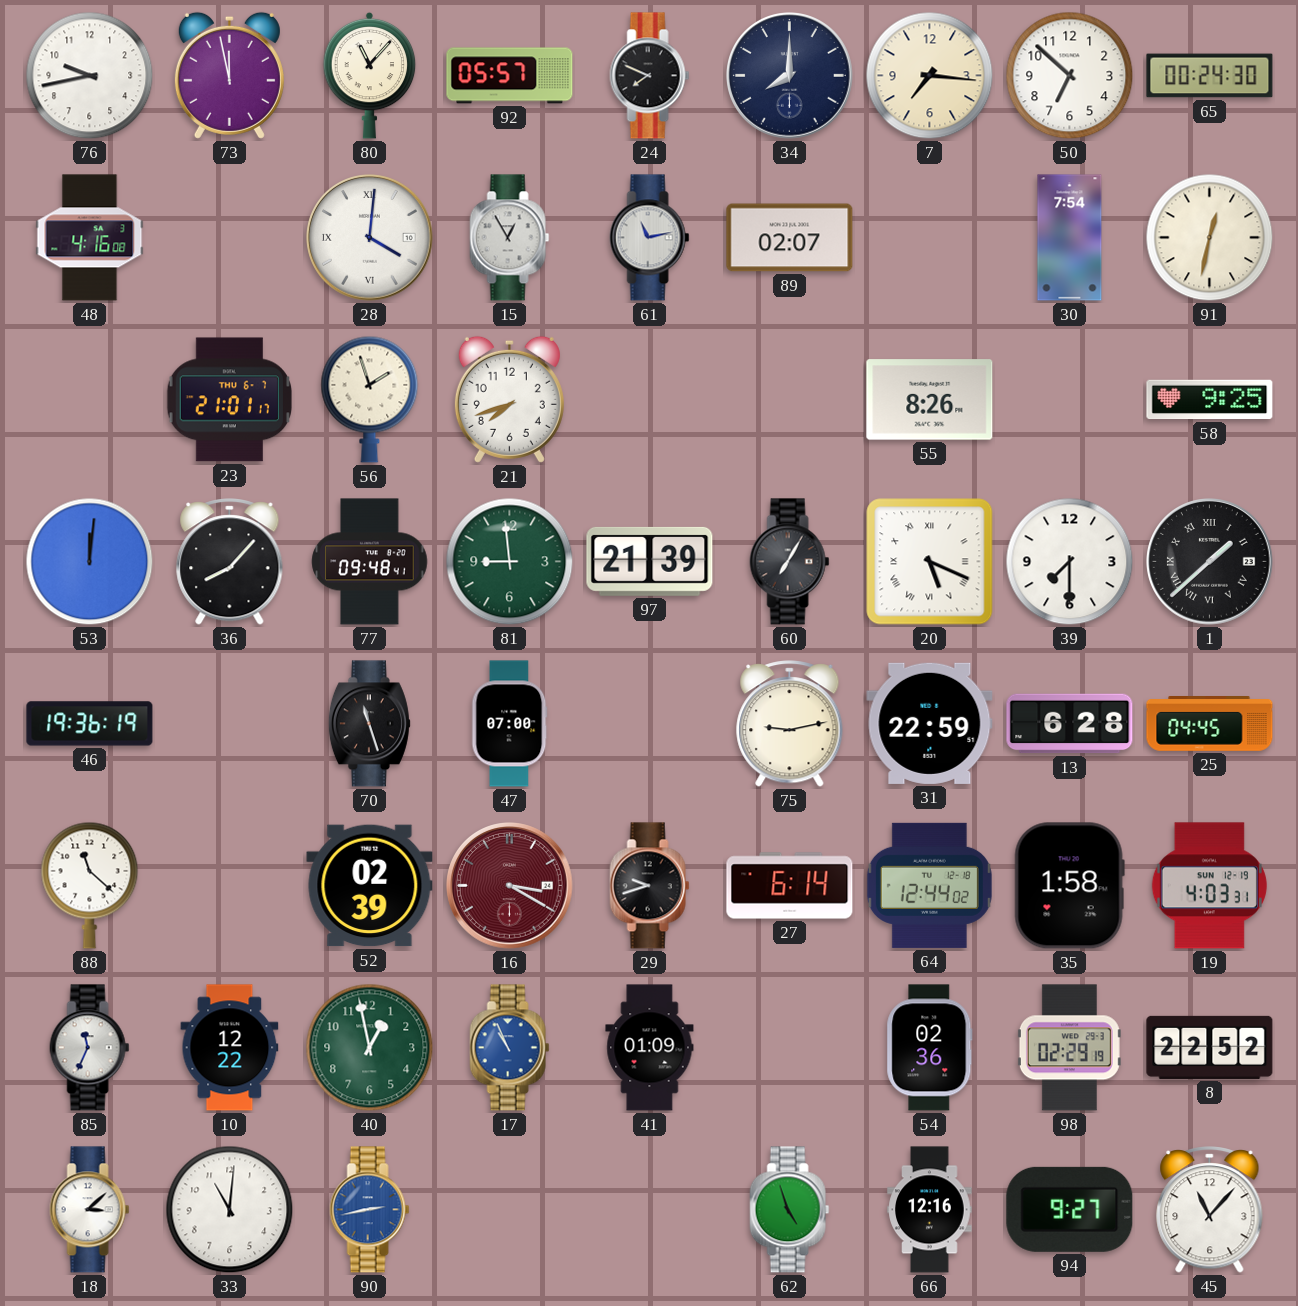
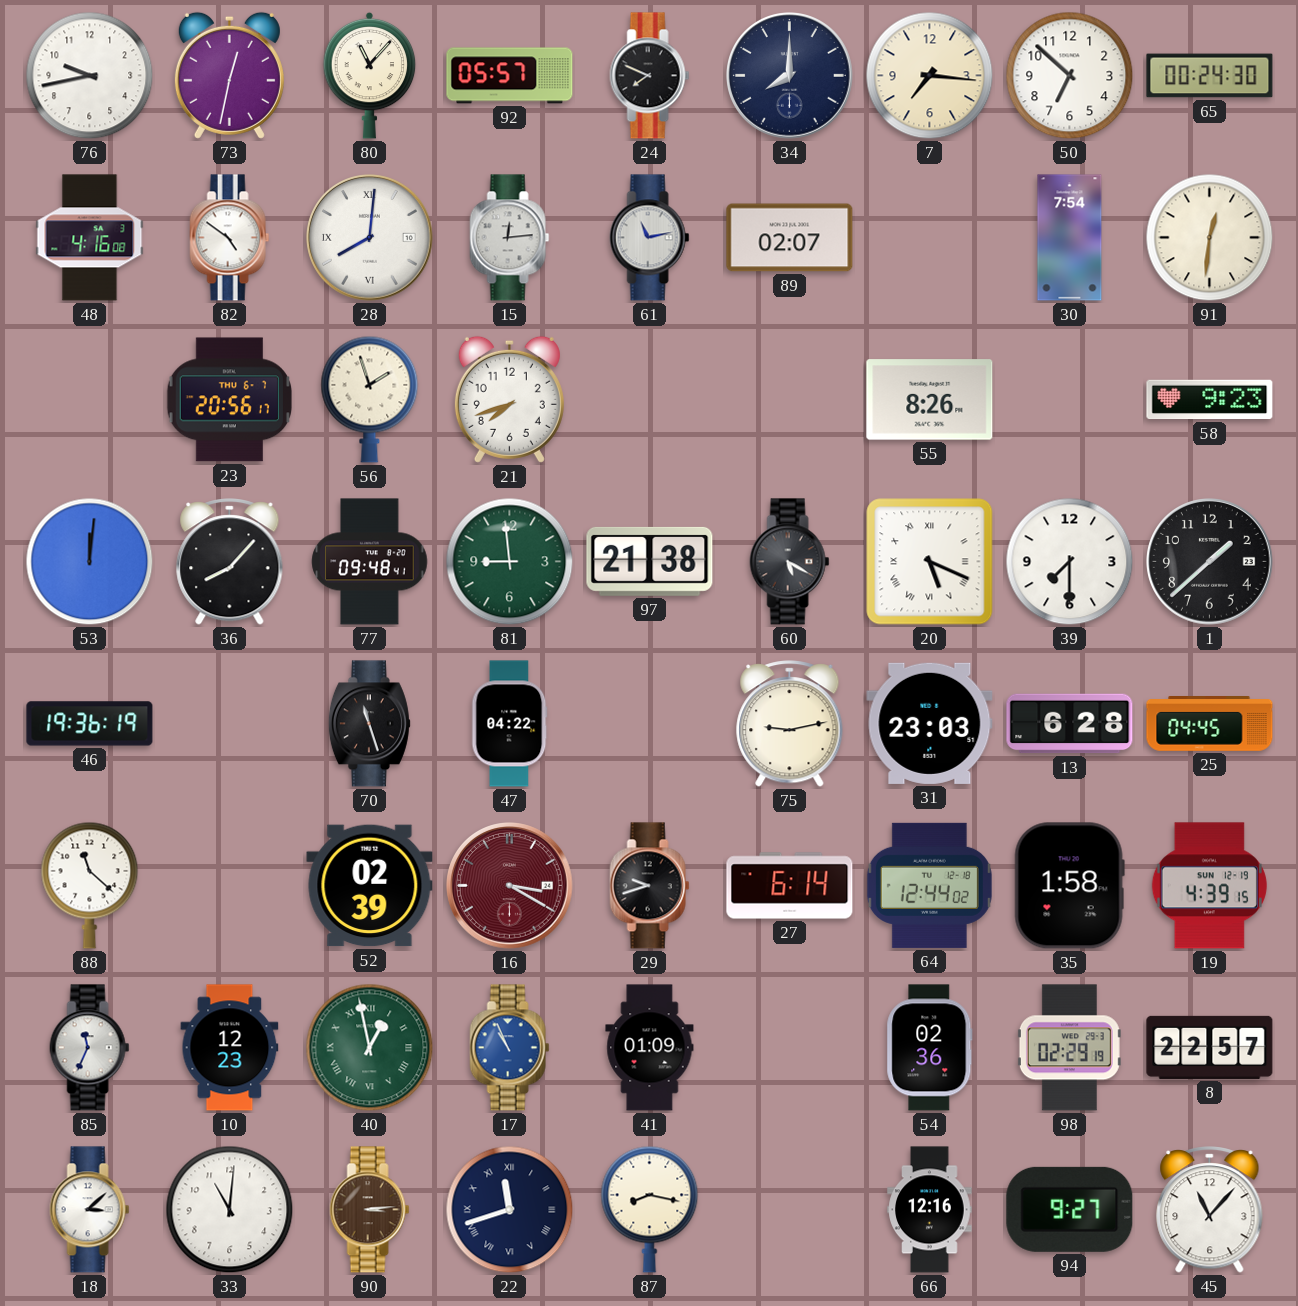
73: 11:58 -> 12:32 (229, 75)
82: none -> 4:51 (230, 238)
28: 4:01 -> 8:01 (370, 238)
15: 12:55 -> 12:14 (510, 238)
91: 12:32 -> 12:31 (1210, 238)
23: 21:01 -> 20:56 (229, 400)
58: 9:25 -> 9:23 (1210, 400)
97: 21:39 -> 21:38 (650, 561)
60: 7:05 -> 5:20 (790, 562)
1 numerals: Roman -> Arabic (1210, 562)
47: 07:00 -> 04:22 (510, 724)
31: 22:59 -> 23:03 (930, 723)
19: 4:03 -> 4:39 (1209, 886)
10: 12:22 -> 12:23 (230, 1048)
40 numerals: Arabic -> Roman (370, 1048)
8: 22:52 -> 22:57 (1210, 1047)
90: 2:43 -> 3:14 (370, 1210)
90 dial: blue -> brown (370, 1210)
22: none -> 11:42 (510, 1210)
87: none -> 8:17 (650, 1209)
62: 4:57 -> none (790, 1210)
